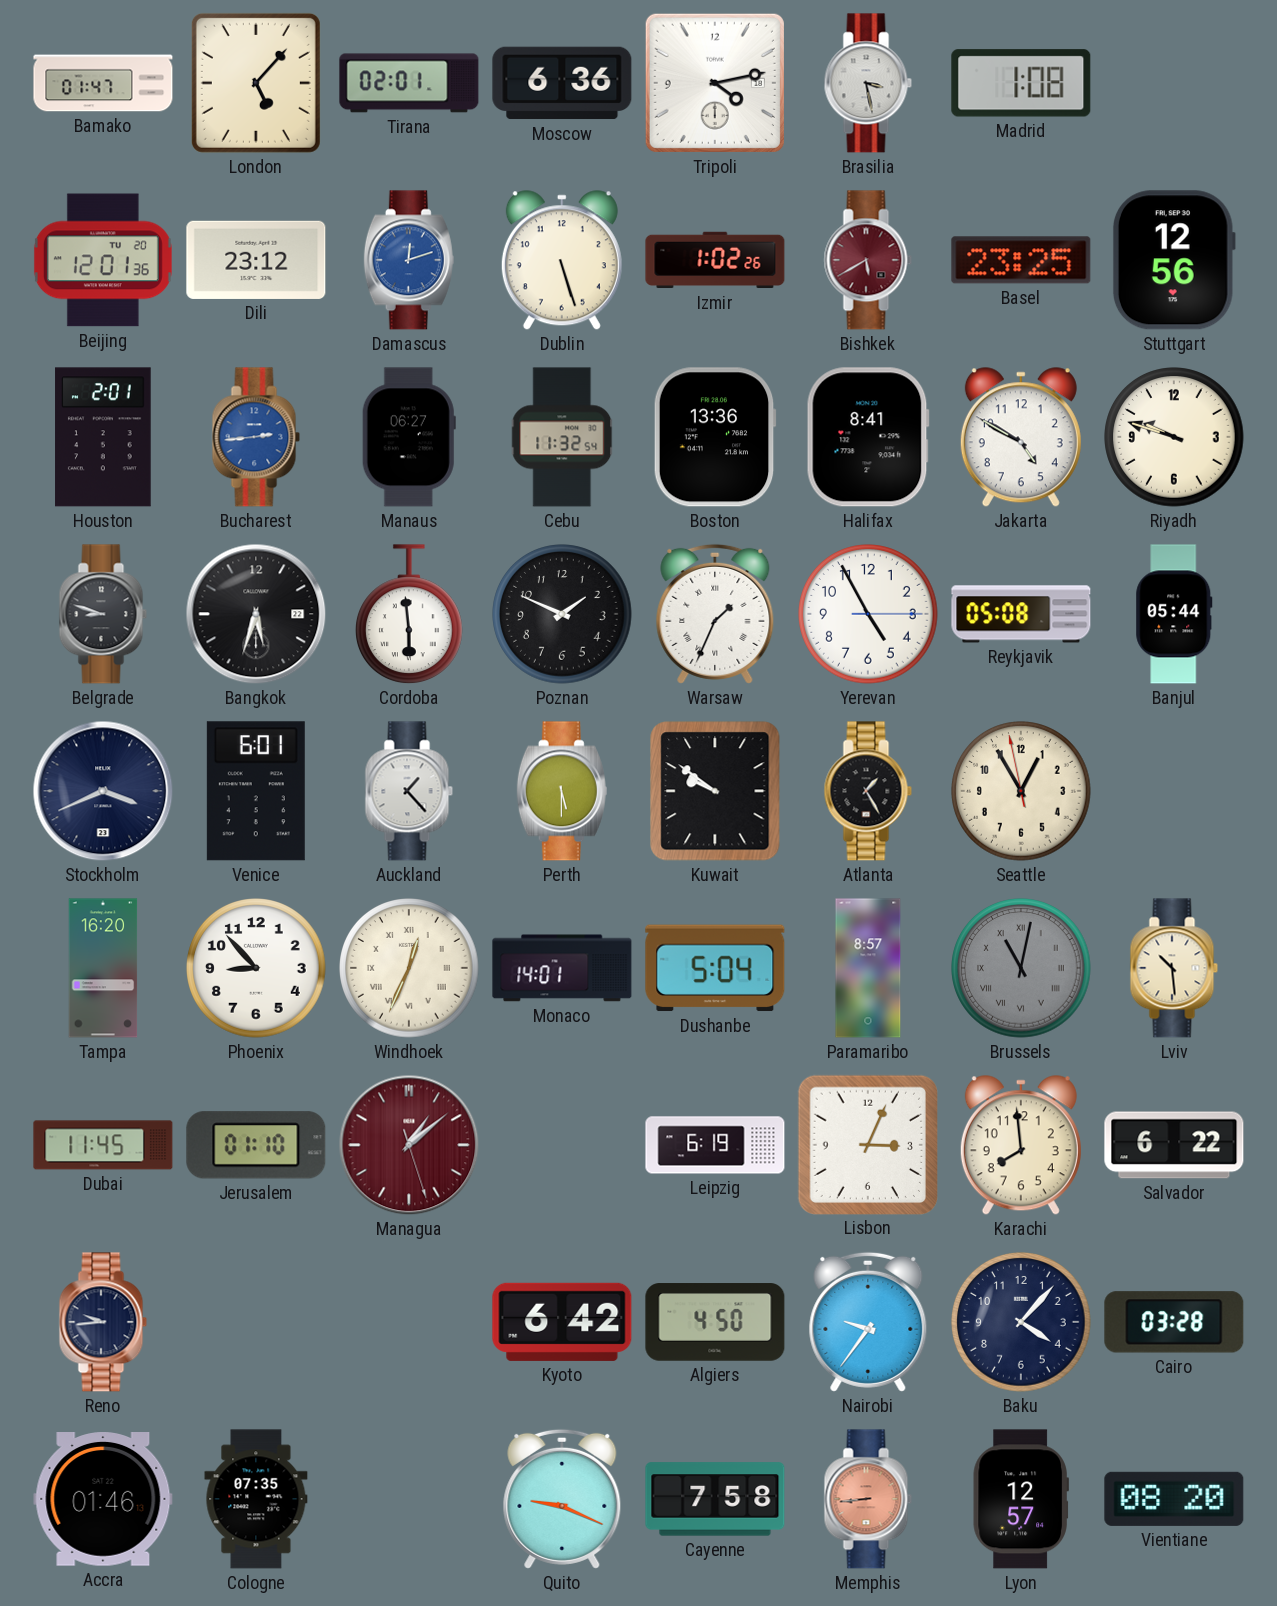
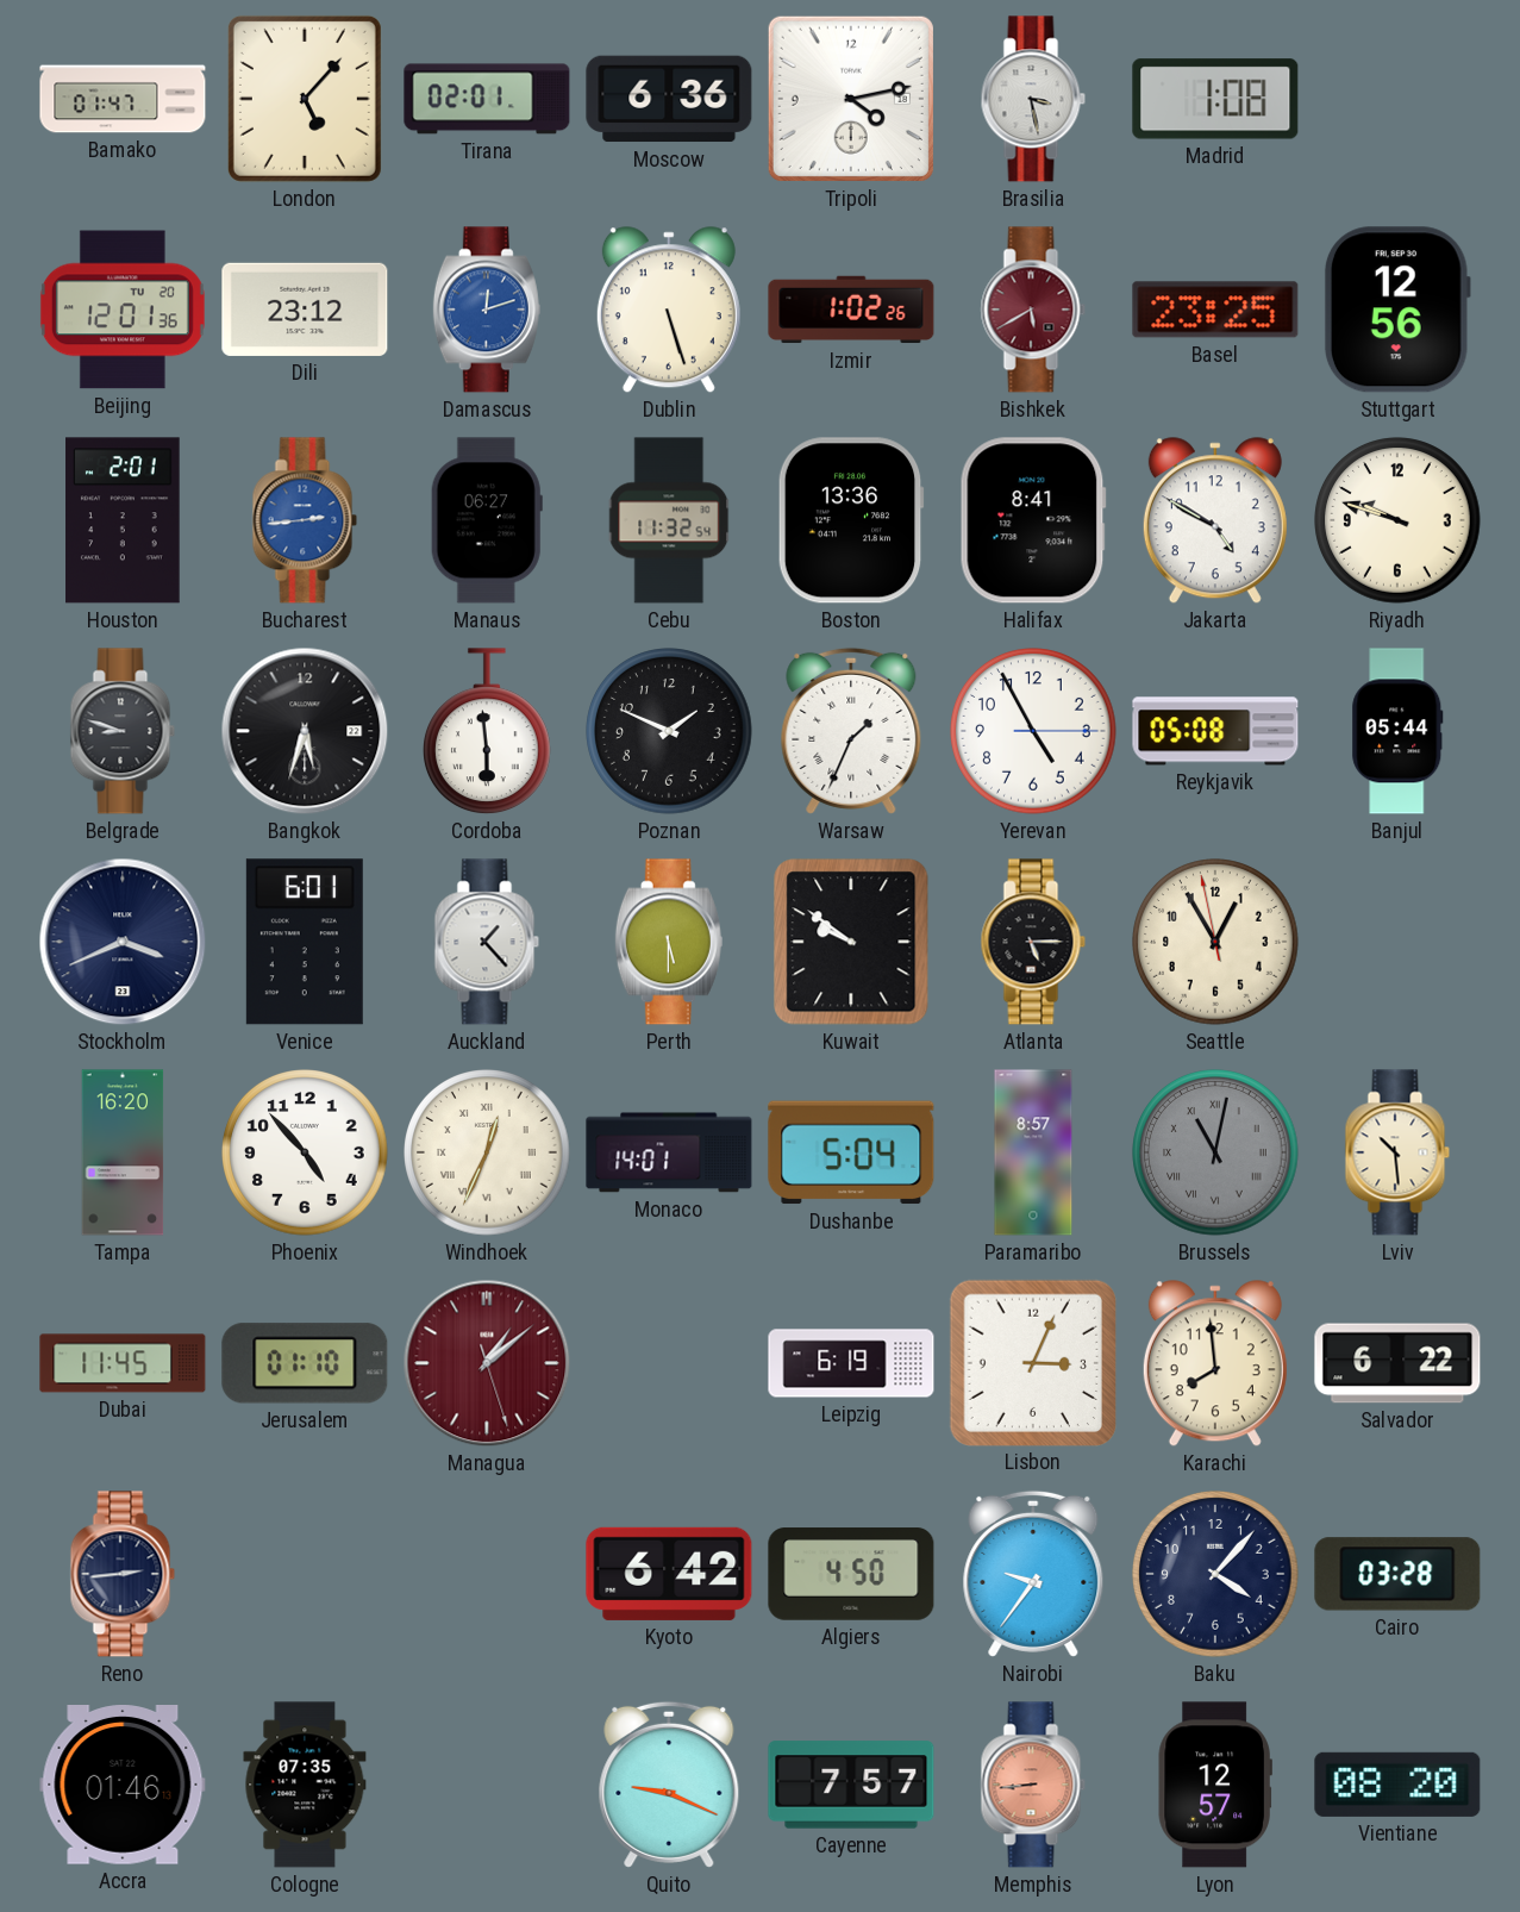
Atlanta: 1:25 -> 5:15 (1033, 942)
Phoenix: 8:53 -> 4:53 (305, 1152)
Reno: 9:44 -> 2:44 (123, 1574)
Cayenne: 7:58 -> 7:57 (851, 1785)
